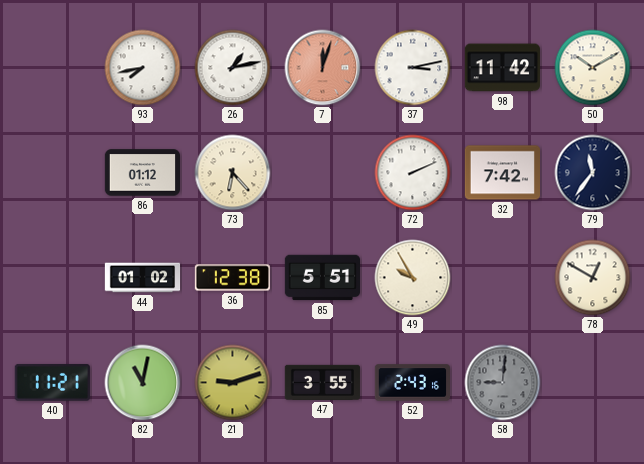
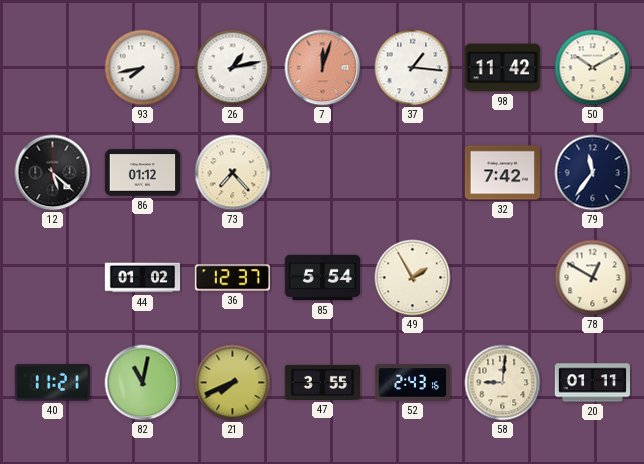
37: 3:13 -> 1:16 (413, 68)
12: none -> 5:22 (53, 173)
73: 6:23 -> 7:23 (233, 173)
72: 2:11 -> none (413, 173)
36: 12:38 -> 12:37 (232, 278)
85: 5:51 -> 5:54 (322, 278)
49: 9:55 -> 1:55 (413, 278)
21: 9:12 -> 7:41 (233, 383)
58 dial: grey -> cream (503, 383)
20: none -> 01:11 (592, 383)
